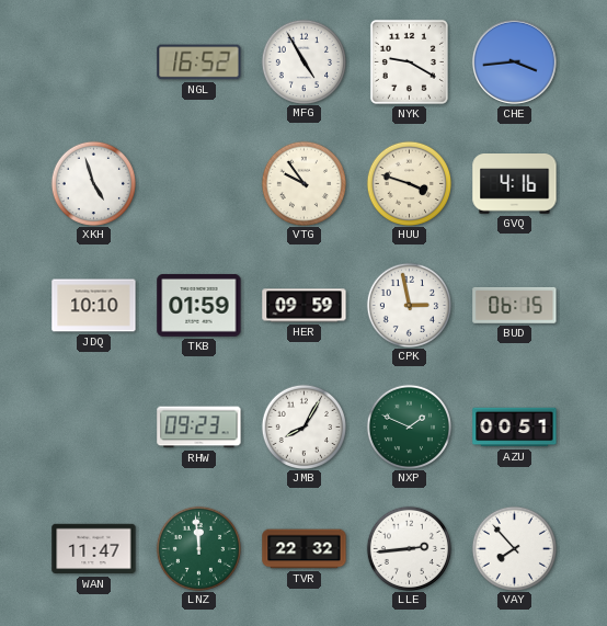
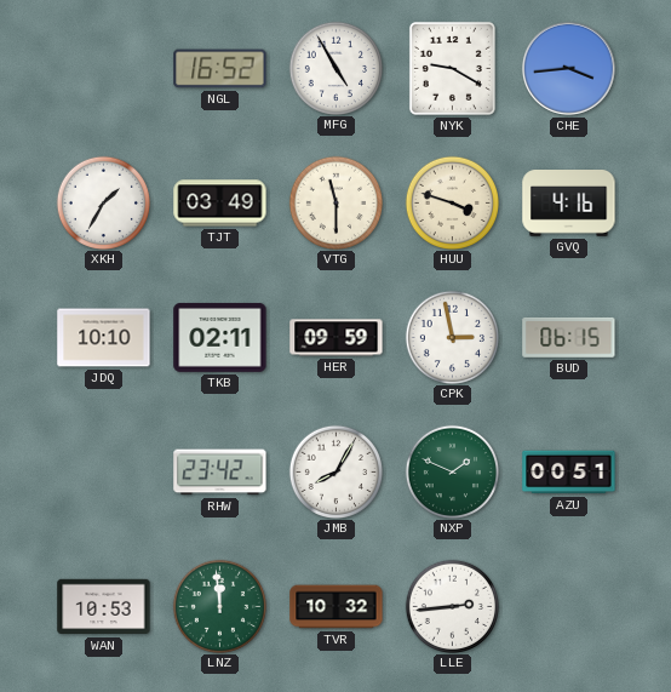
XKH: 4:57 -> 1:35 (103, 202)
TJT: none -> 03:49 (220, 204)
VTG: 9:54 -> 11:30 (335, 202)
TKB: 01:59 -> 02:11 (220, 337)
RHW: 09:23 -> 23:42 (220, 473)
WAN: 11:47 -> 10:53 (104, 607)
TVR: 22:32 -> 10:32 (337, 607)
VAY: 7:53 -> none (514, 548)
